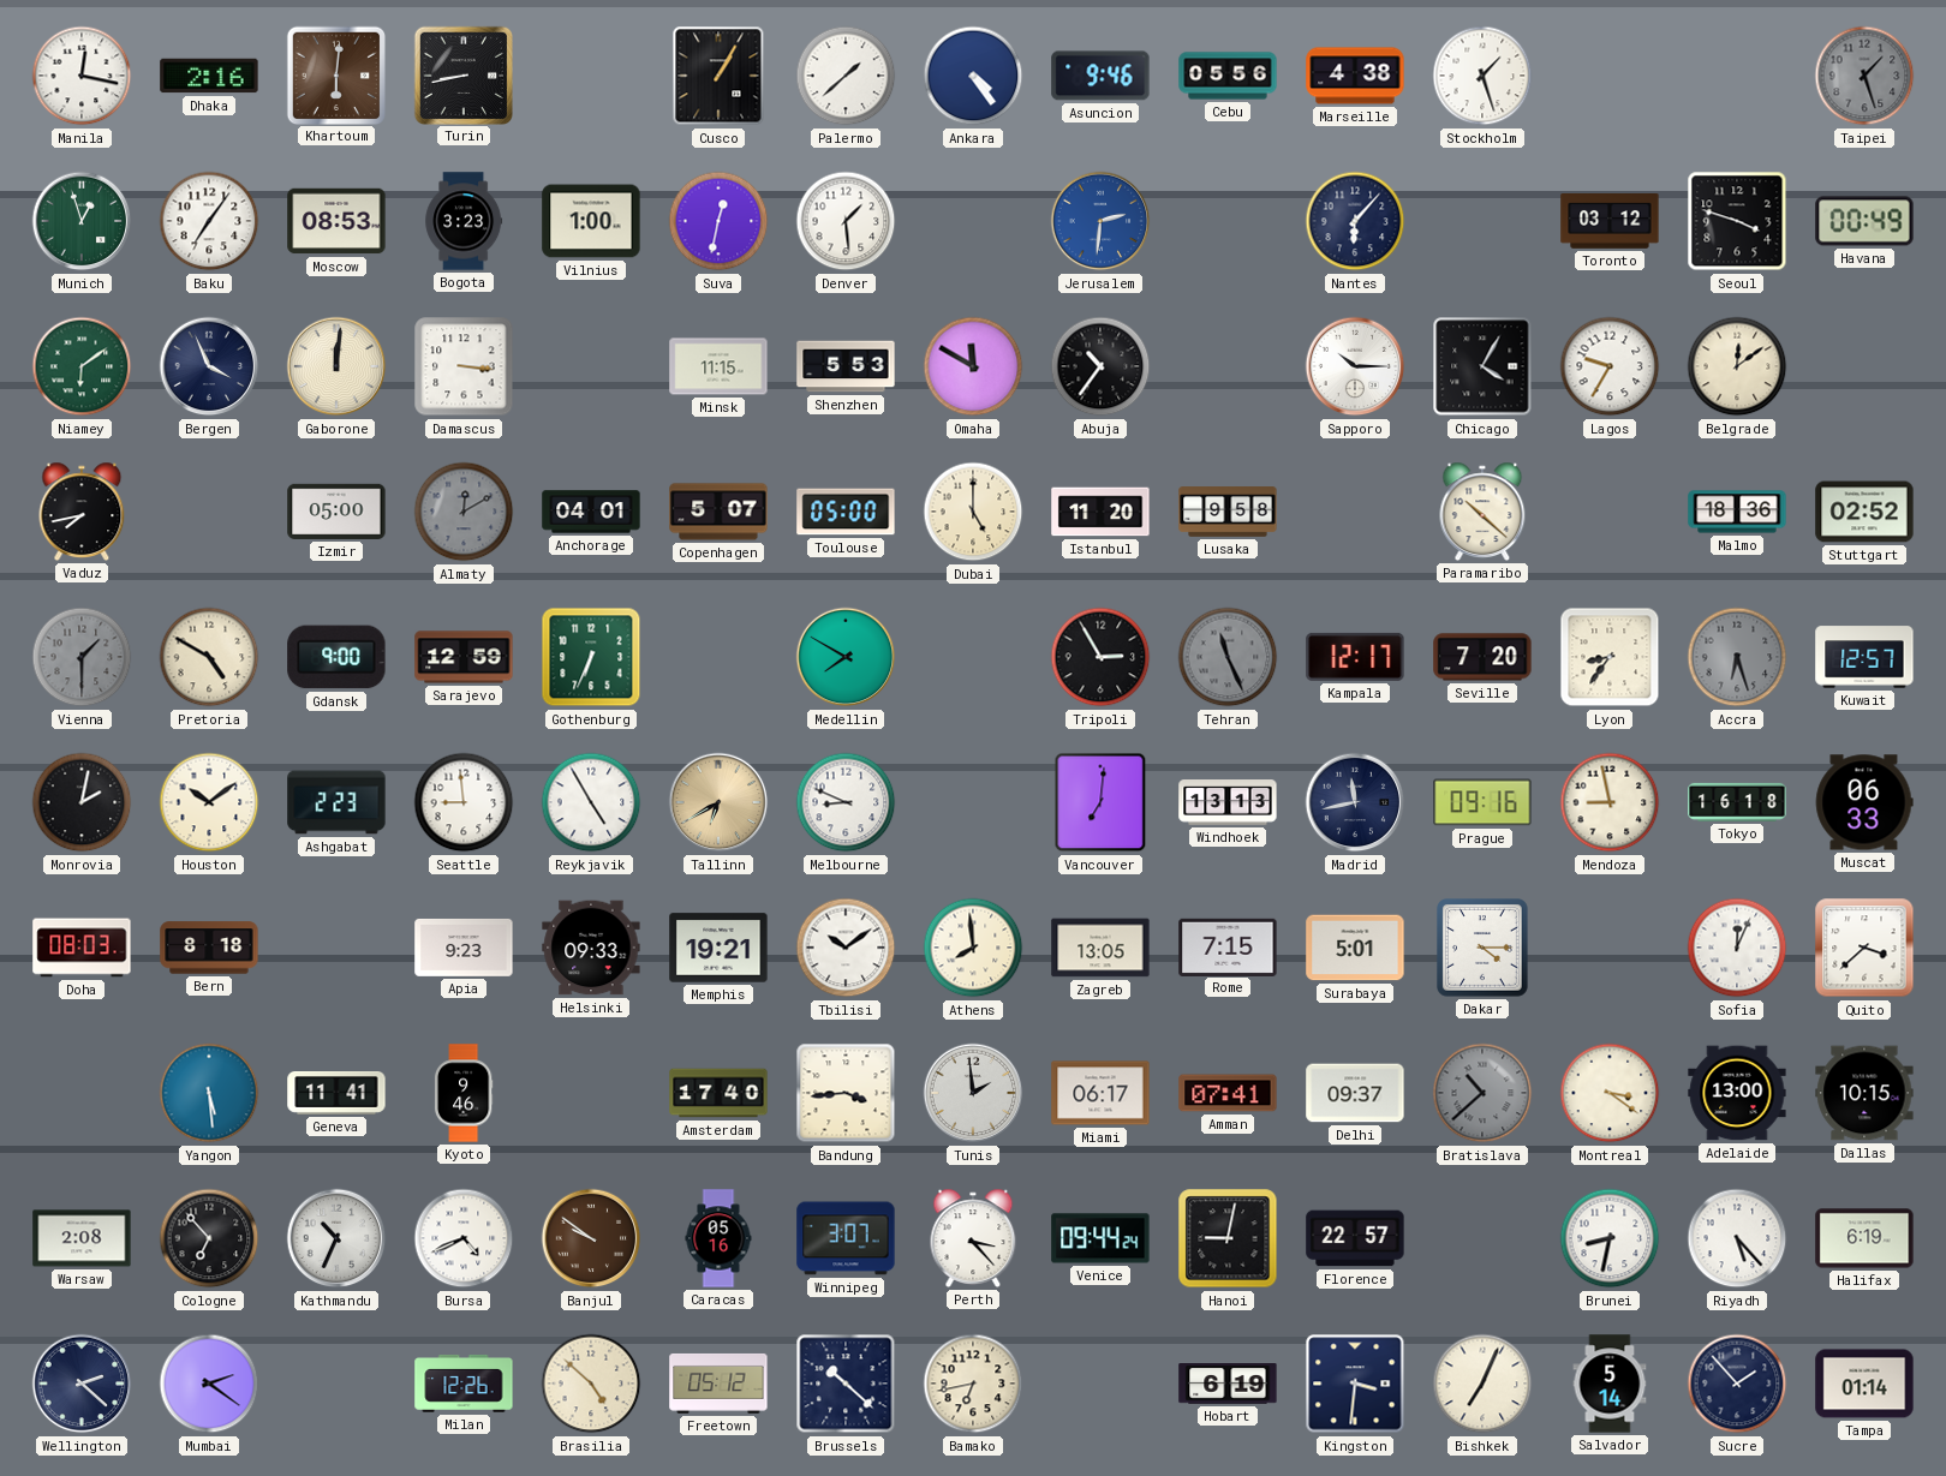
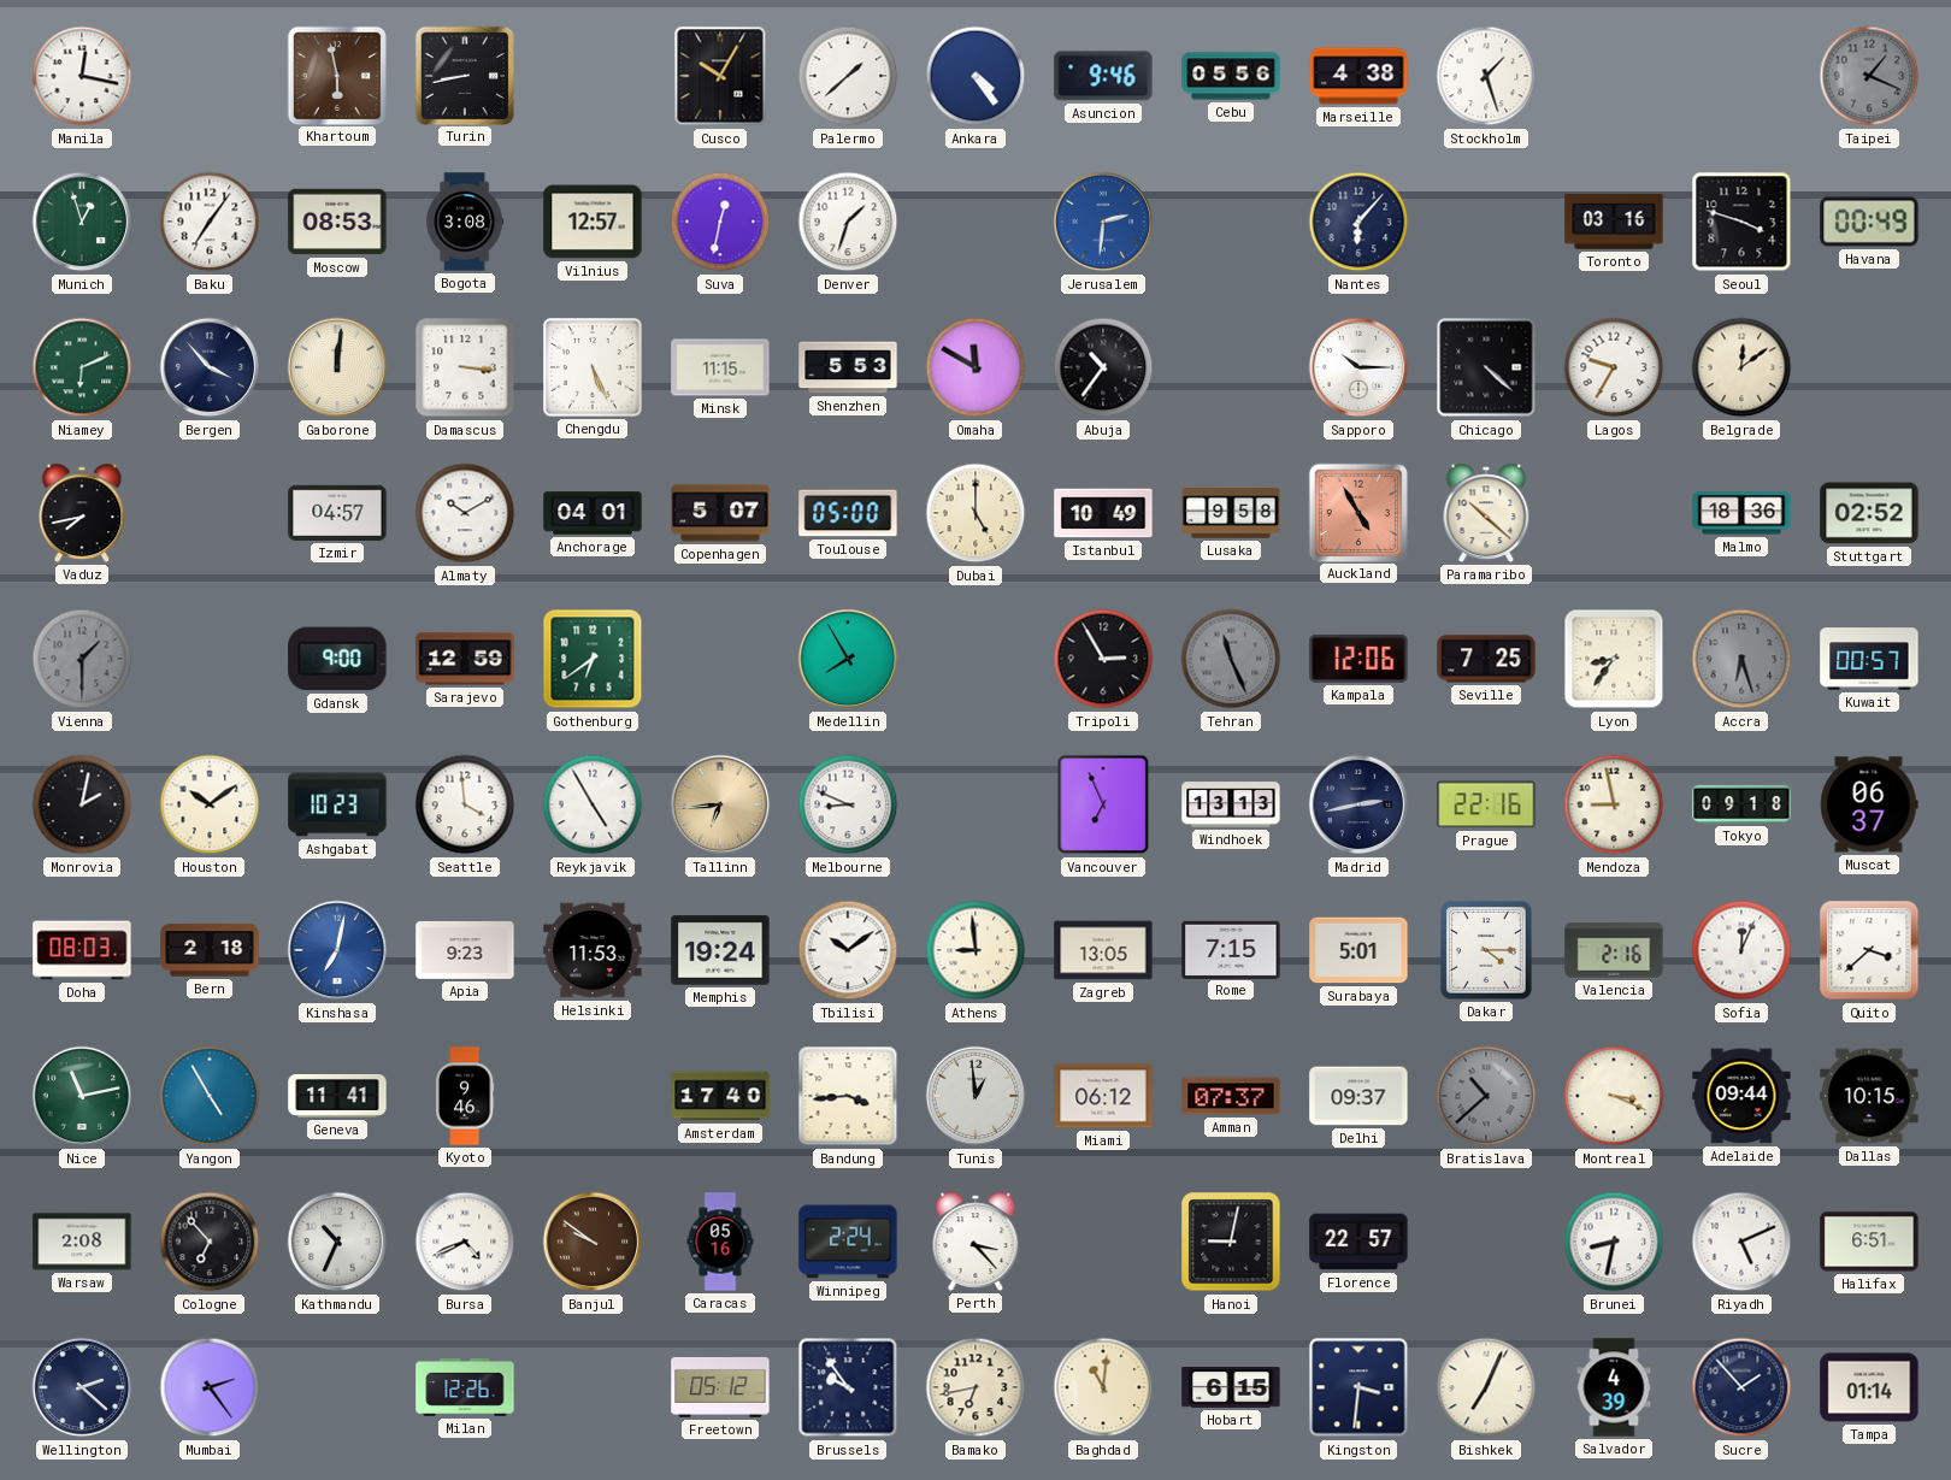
Dhaka: 2:16 -> none (209, 76)
Khartoum: 6:01 -> 5:58 (336, 75)
Cusco: 1:05 -> 10:05 (720, 76)
Taipei: 1:27 -> 1:19 (1869, 76)
Bogota: 3:23 -> 3:08 (465, 222)
Vilnius: 1:00 -> 12:57 (593, 222)
Denver: 1:29 -> 1:33 (848, 222)
Toronto: 03:12 -> 03:16 (1614, 223)
Niamey: 6:09 -> 6:11 (82, 367)
Bergen: 3:56 -> 3:53 (210, 367)
Chengdu: none -> 5:26 (594, 368)
Chicago: 4:05 -> 4:22 (1486, 367)
Izmir: 05:00 -> 04:57 (337, 513)
Almaty: 12:10 -> 10:10 (465, 513)
Almaty dial: grey -> white (465, 513)
Istanbul: 11:20 -> 10:49 (1103, 513)
Auckland: none -> 4:55 (1357, 512)
Pretoria: 4:50 -> none (209, 657)
Gothenburg: 6:34 -> 6:39 (593, 659)
Medellin: 7:50 -> 7:55 (848, 659)
Kampala: 12:17 -> 12:06 (1358, 659)
Seville: 7:20 -> 7:25 (1486, 659)
Kuwait: 12:57 -> 00:57 (1869, 659)
Ashgabat: 2:23 -> 10:23 (337, 804)
Seattle: 8:59 -> 3:59 (465, 804)
Tallinn: 6:40 -> 6:44 (720, 804)
Vancouver: 7:01 -> 6:56 (1103, 804)
Madrid: 11:43 -> 2:43 (1358, 804)
Prague: 09:16 -> 22:16 (1486, 804)
Tokyo: 16:18 -> 09:18 (1741, 804)
Muscat: 06:33 -> 06:37 (1869, 804)
Bern: 8:18 -> 2:18 (210, 950)
Kinshasa: none -> 7:02 (337, 950)
Helsinki: 09:33 -> 11:53 (593, 950)
Memphis: 19:21 -> 19:24 (720, 950)
Athens: 7:59 -> 8:59 (975, 950)
Valencia: none -> 2:16 (1614, 950)
Nice: none -> 11:13 (82, 1096)
Yangon: 5:29 -> 4:55 (210, 1096)
Tunis: 1:59 -> 12:59 (975, 1096)
Miami: 06:17 -> 06:12 (1103, 1096)
Amman: 07:41 -> 07:37 (1231, 1096)
Montreal: 3:21 -> 3:19 (1614, 1096)
Adelaide: 13:00 -> 09:44 (1741, 1096)
Winnipeg: 3:07 -> 2:24 (848, 1242)
Venice: 09:44 -> none (1100, 1238)
Riyadh: 5:23 -> 5:11 (1741, 1242)
Halifax: 6:19 -> 6:51 (1869, 1242)
Mumbai: 2:21 -> 2:24 (210, 1387)
Brasilia: 4:52 -> none (591, 1384)
Brussels: 10:22 -> 9:54 (848, 1387)
Baghdad: none -> 11:01 (1103, 1387)
Hobart: 6:19 -> 6:15 (1231, 1388)
Salvador: 5:14 -> 4:39 (1614, 1387)
